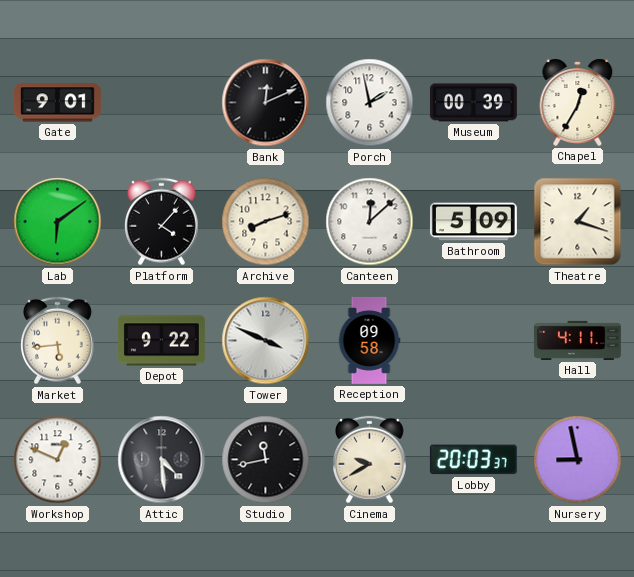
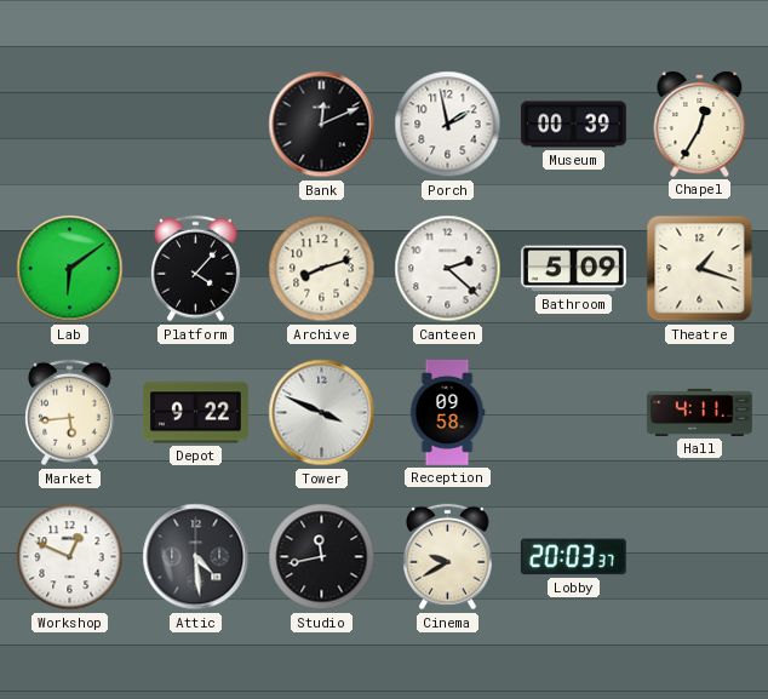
Gate: 9:01 -> none (57, 103)
Canteen: 12:08 -> 2:22 (448, 269)
Nursery: 8:58 -> none (578, 460)
